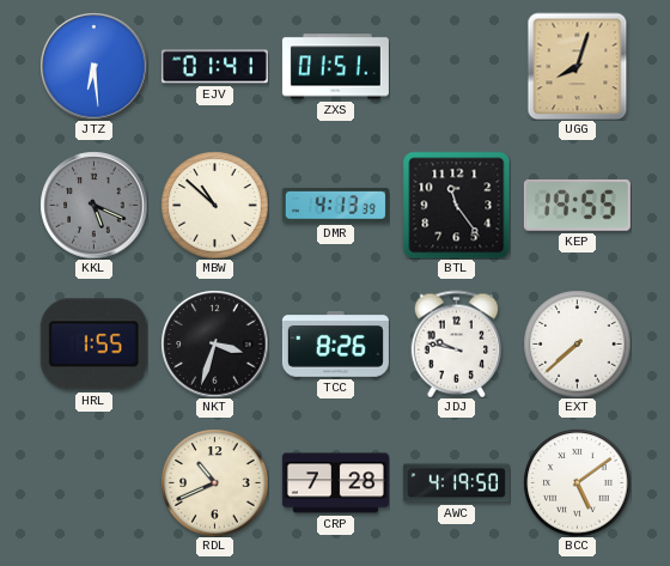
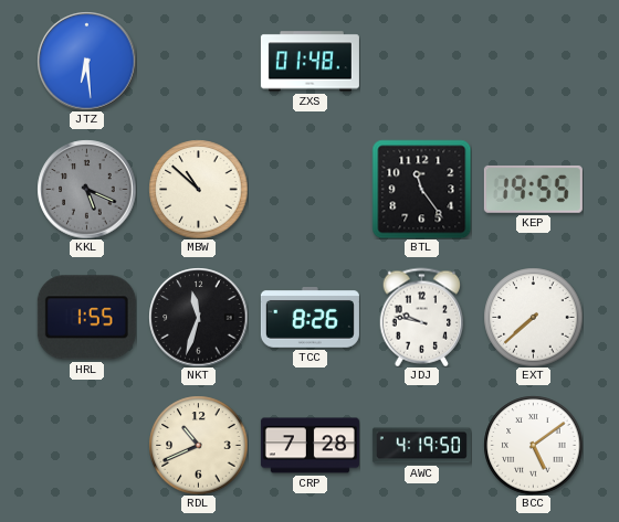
EJV: 01:41 -> none (214, 67)
ZXS: 01:51 -> 01:48 (309, 62)
UGG: 8:03 -> none (578, 66)
DMR: 4:13 -> none (335, 206)
NKT: 3:33 -> 11:33 (198, 317)
